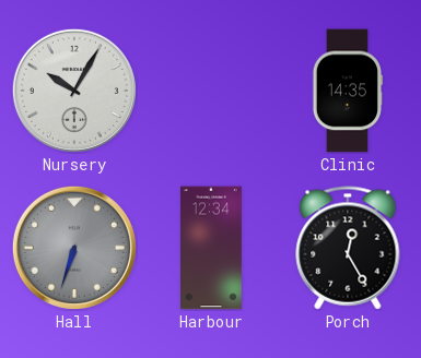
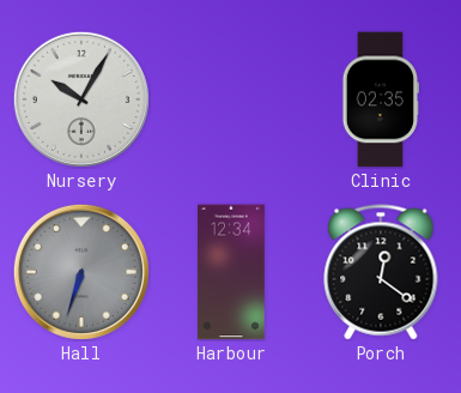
Clinic: 14:35 -> 02:35 (380, 99)
Porch: 12:25 -> 12:21 (381, 272)
